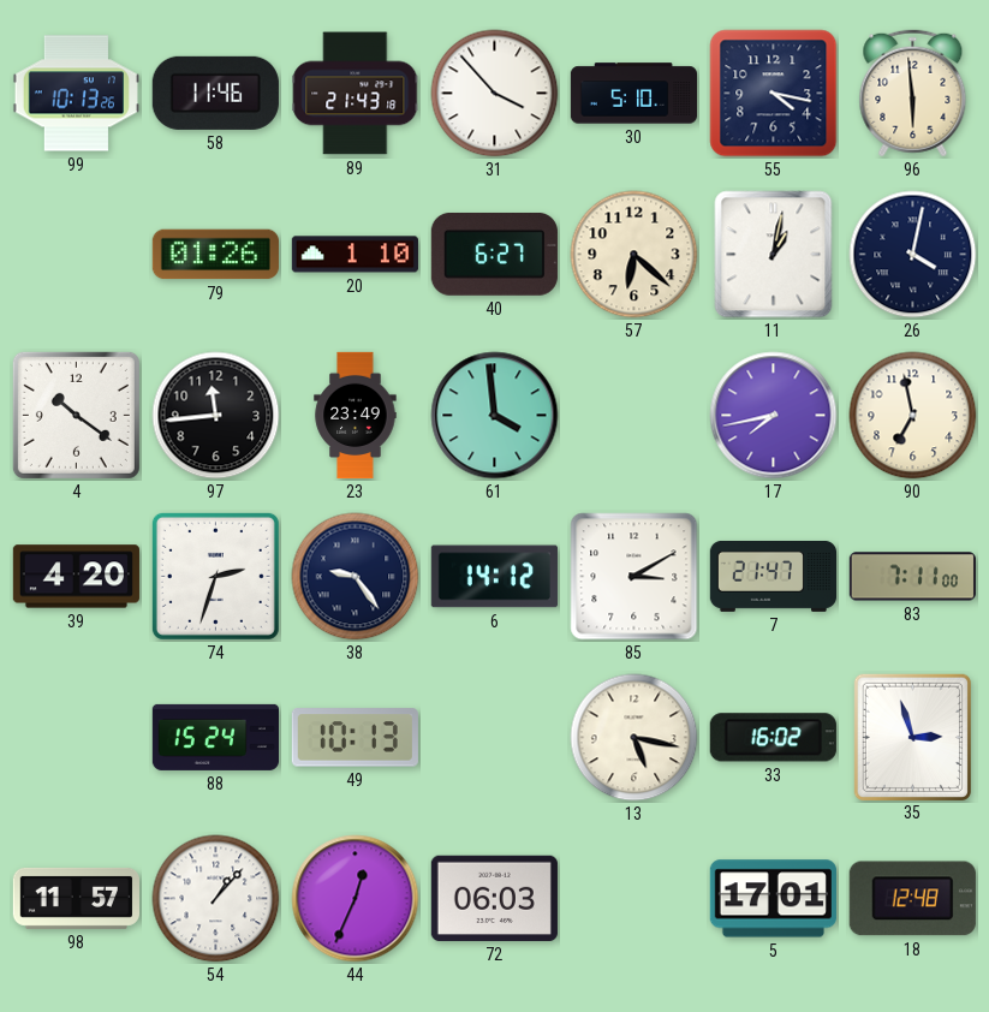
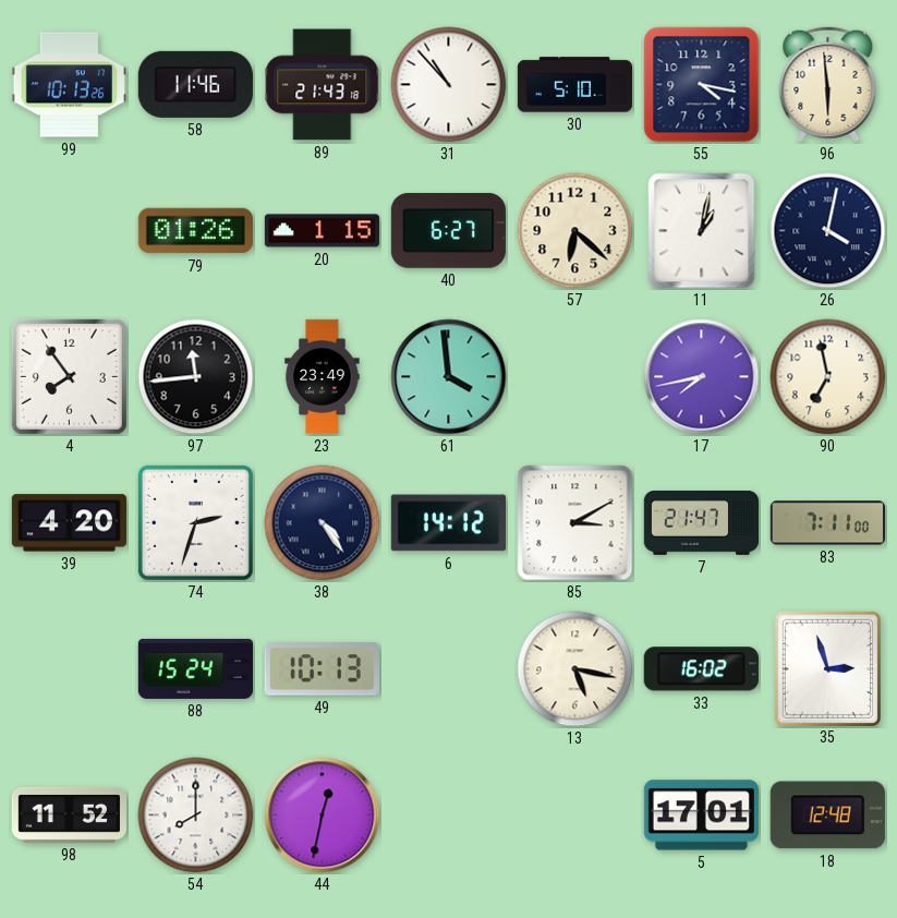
31: 3:53 -> 10:53 (449, 85)
20: 1:10 -> 1:15 (322, 231)
4: 10:21 -> 7:54 (69, 376)
38: 9:24 -> 4:24 (323, 523)
98: 11:57 -> 11:52 (69, 814)
54: 1:07 -> 8:00 (196, 816)
44: 12:34 -> 12:32 (323, 816)
72: 06:03 -> none (494, 898)
